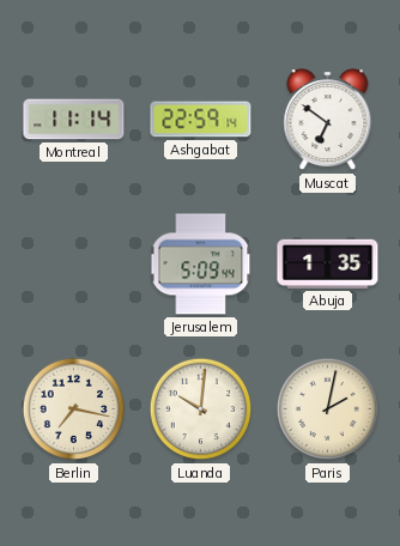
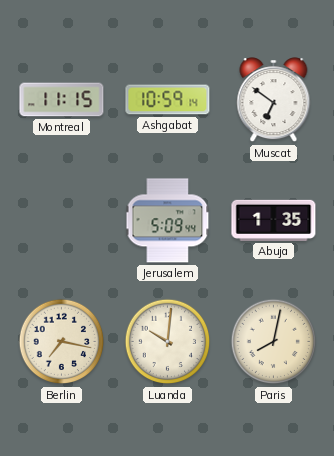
Montreal: 11:14 -> 11:15 (62, 100)
Ashgabat: 22:59 -> 10:59 (168, 100)
Paris: 2:02 -> 8:02 (274, 342)
